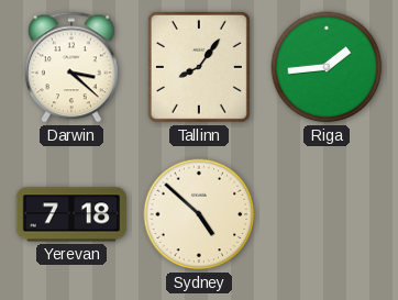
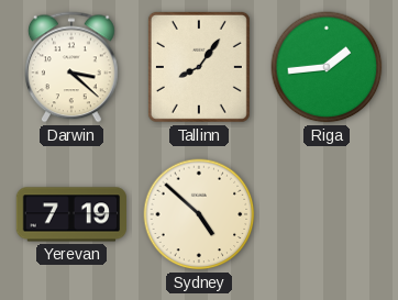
Yerevan: 7:18 -> 7:19 (70, 214)
